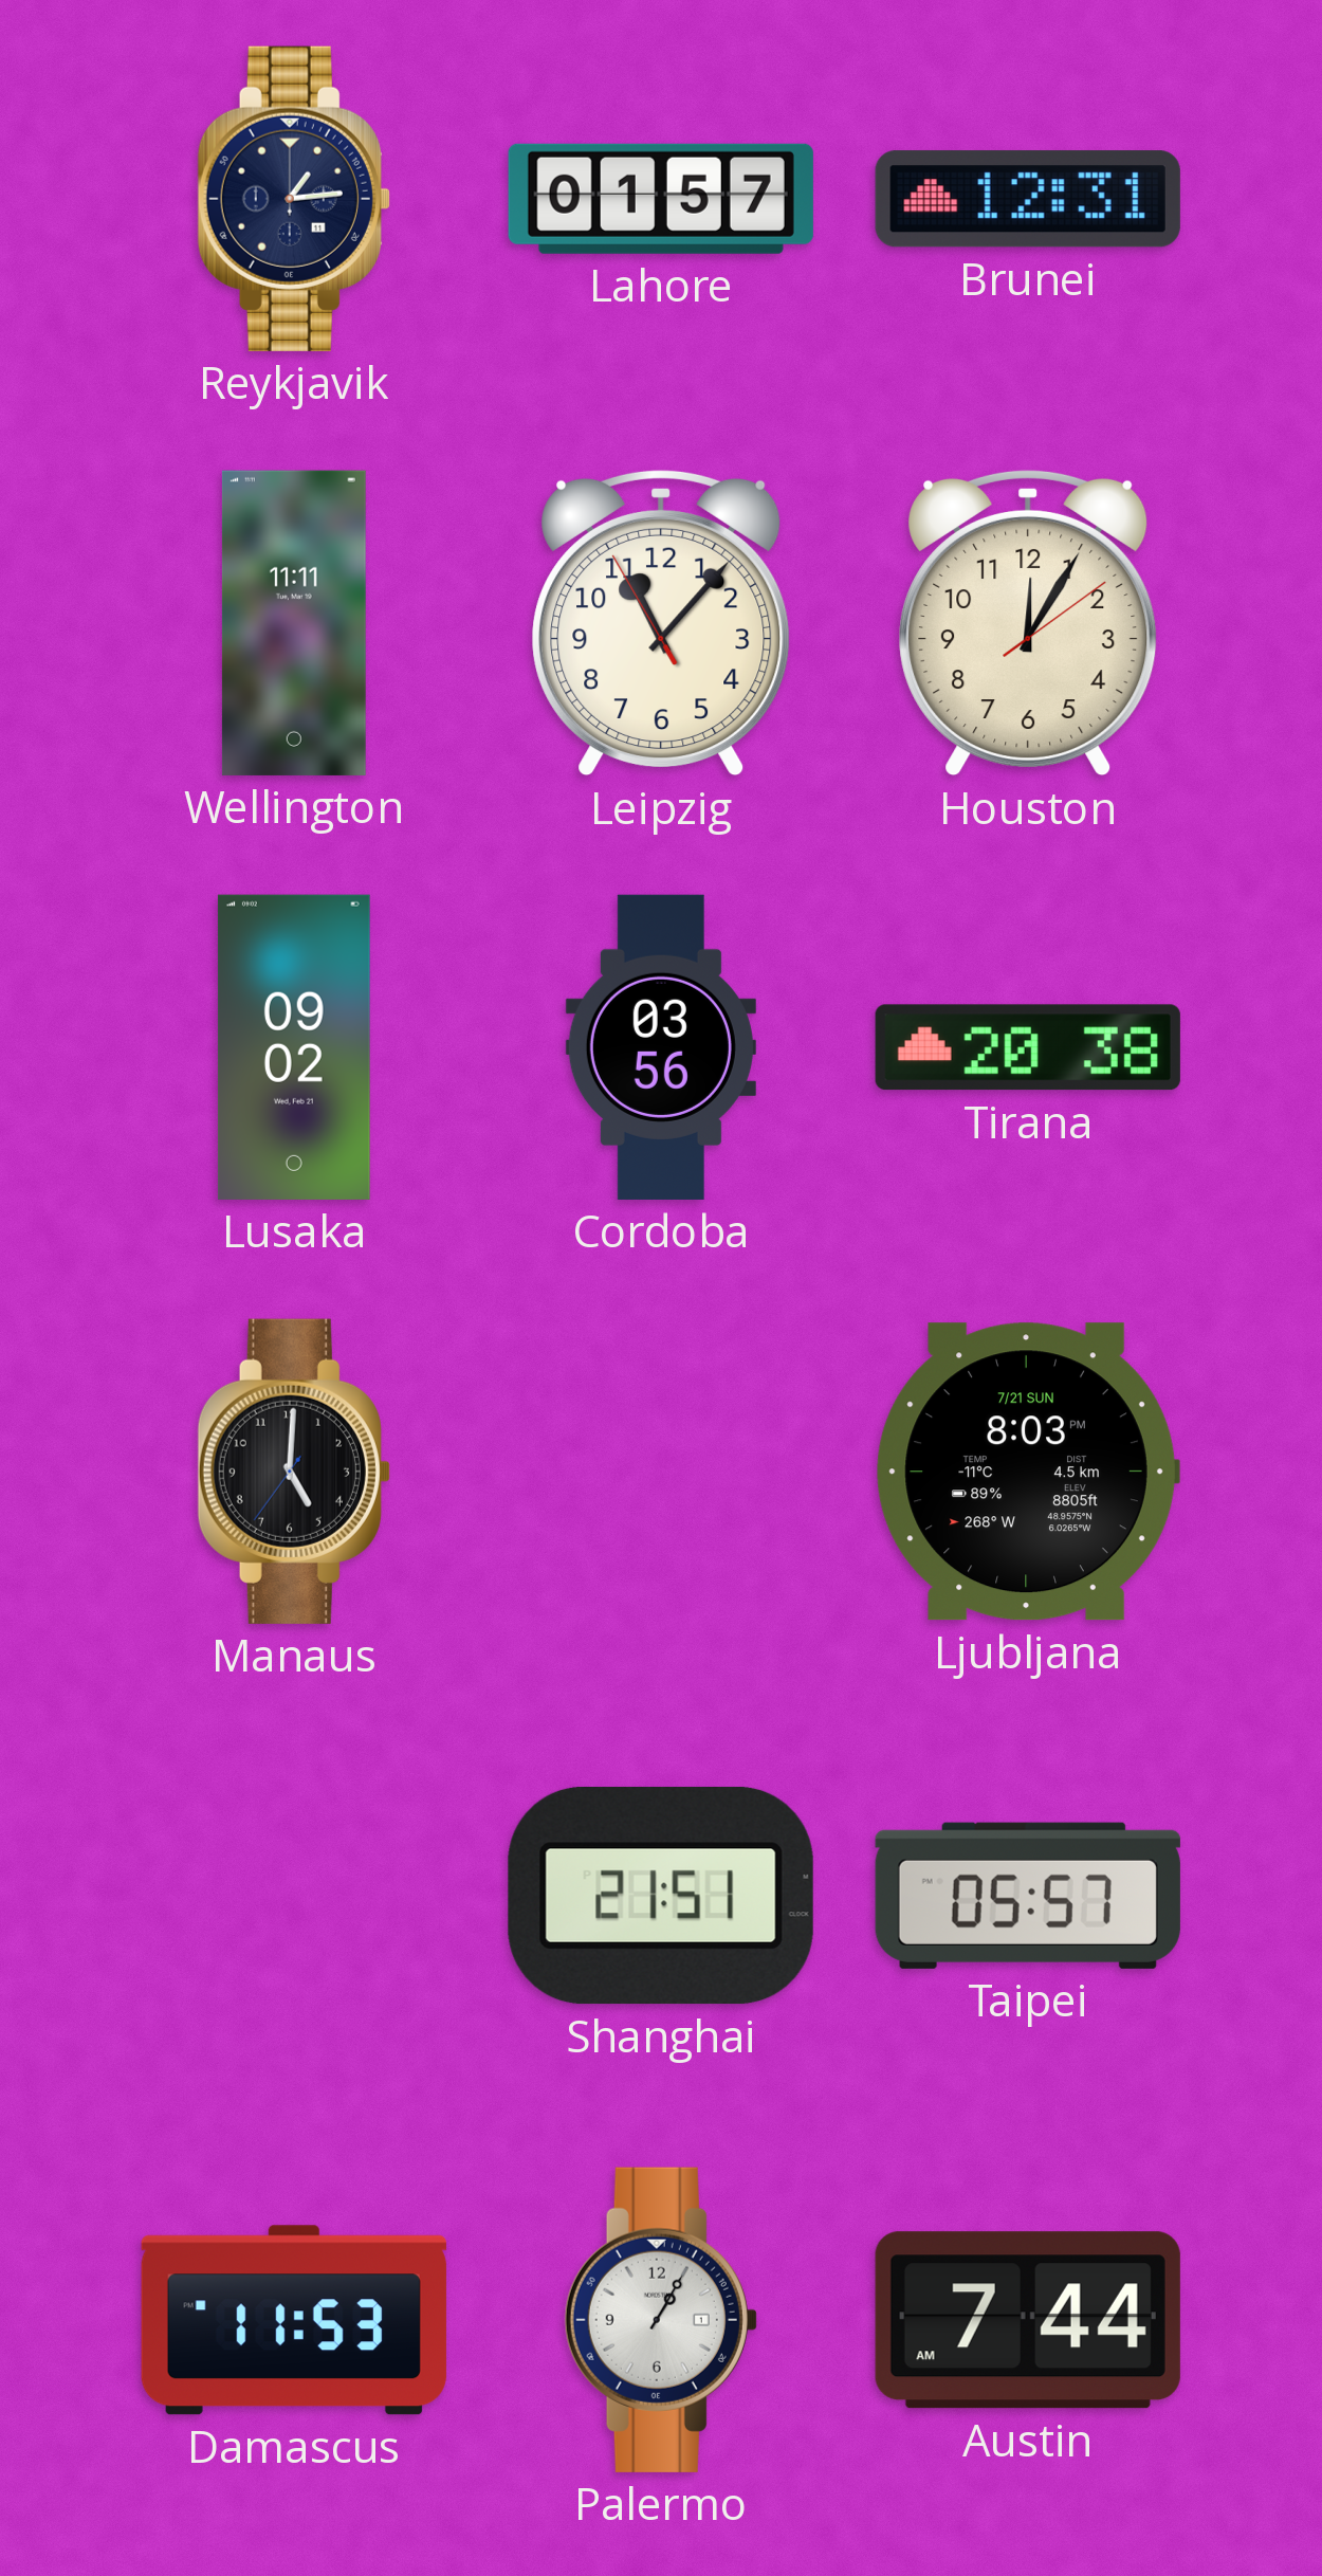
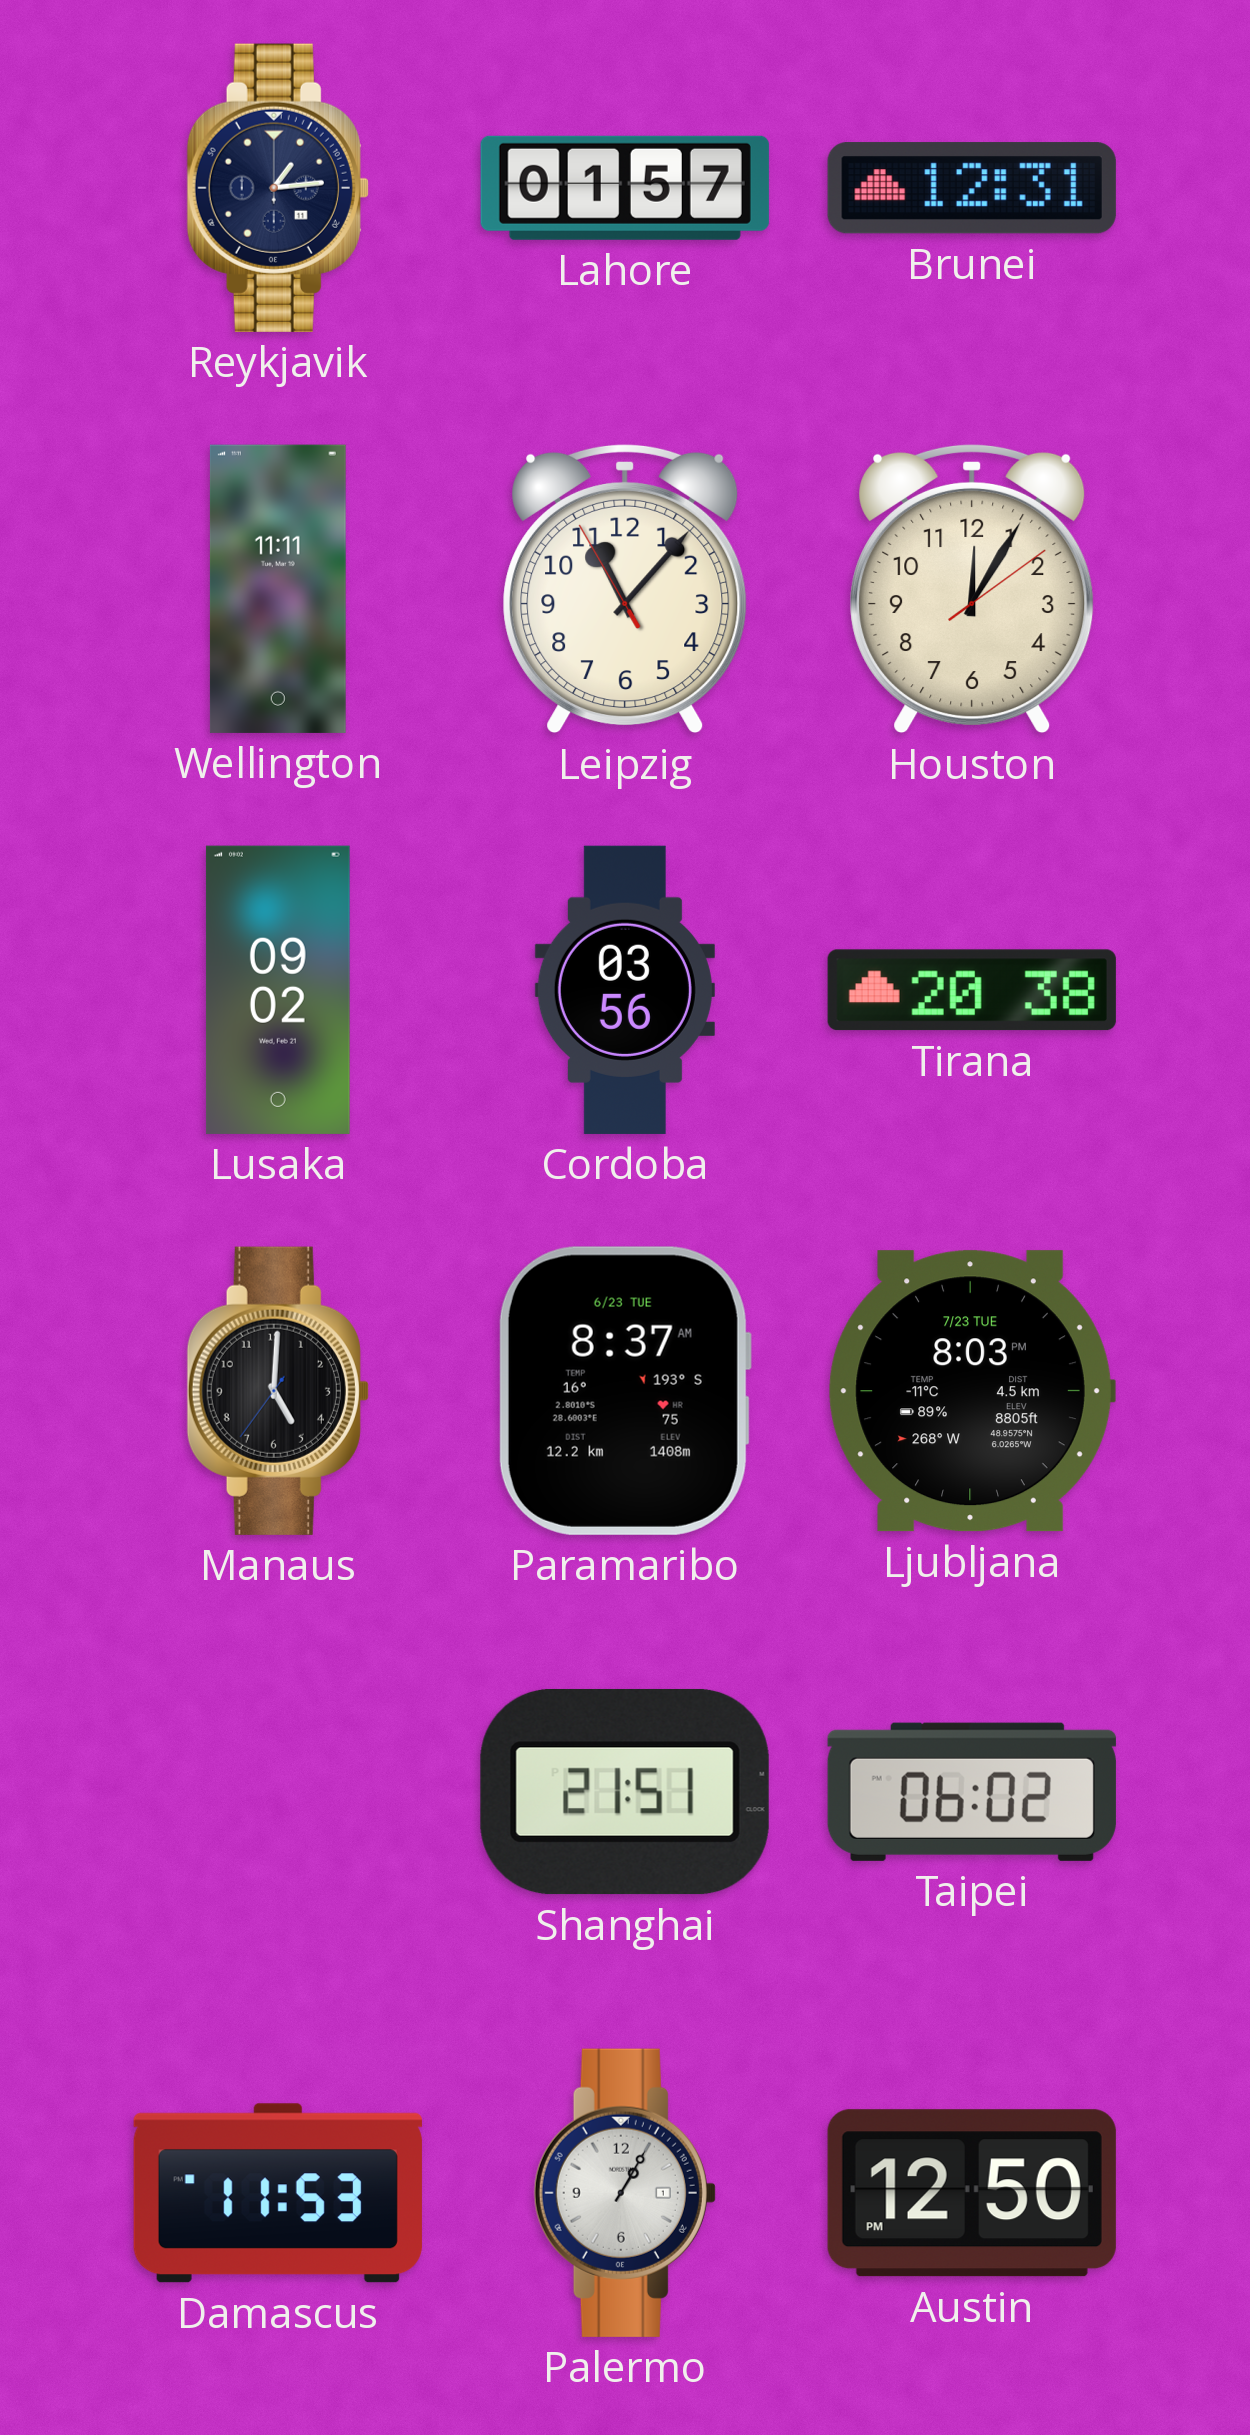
Paramaribo: none -> 8:37 (624, 1391)
Ljubljana date: 7/21 SUN -> 7/23 TUE (972, 1391)
Taipei: 05:57 -> 06:02 (972, 1792)
Austin: 7:44 -> 12:50 (972, 2193)
